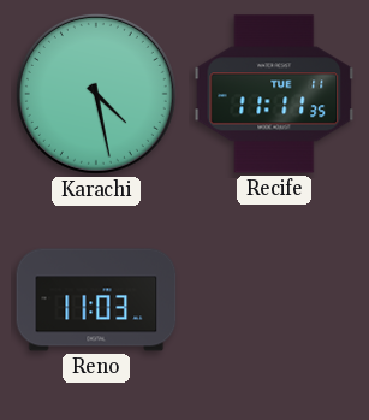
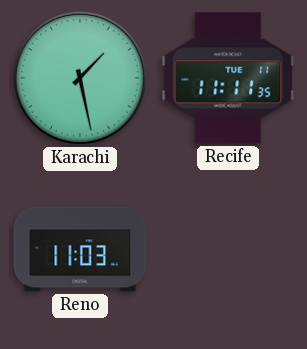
Karachi: 4:28 -> 1:28 (80, 78)
